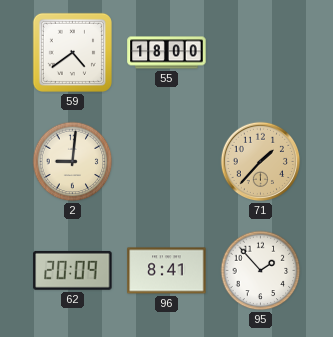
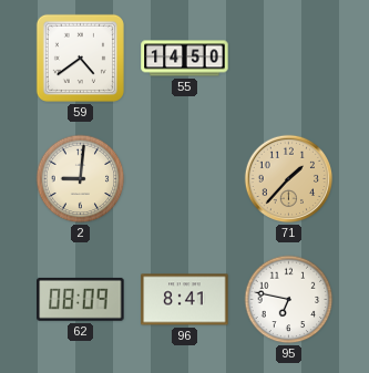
55: 18:00 -> 14:50 (185, 59)
62: 20:09 -> 08:09 (81, 299)
95: 1:53 -> 6:47 (289, 300)
